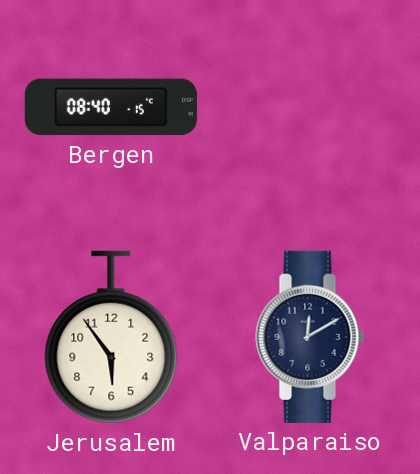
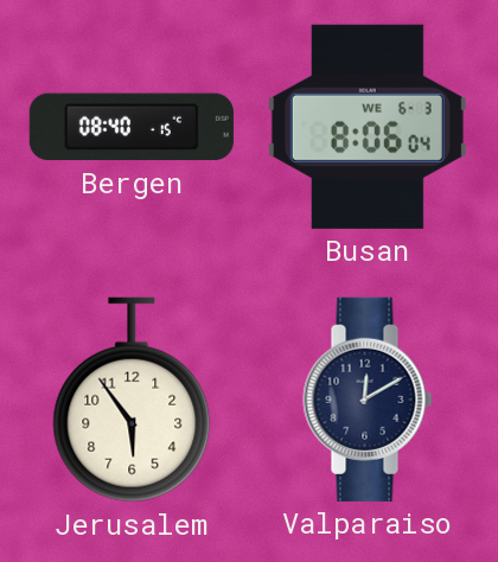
Busan: none -> 8:06 (368, 127)
